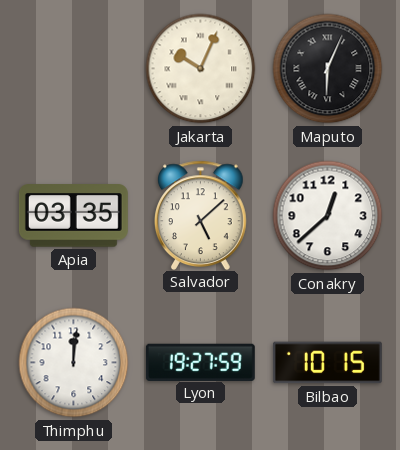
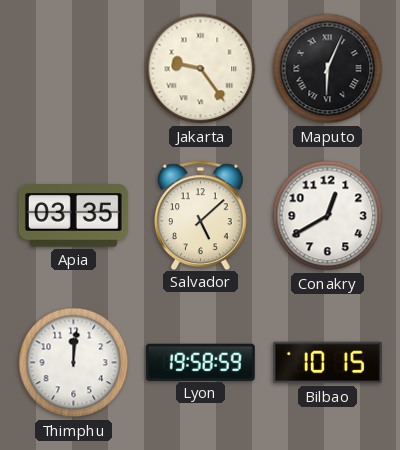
Jakarta: 10:04 -> 9:24 (201, 69)
Conakry: 12:38 -> 12:40 (328, 216)
Lyon: 19:27 -> 19:58 (200, 362)
